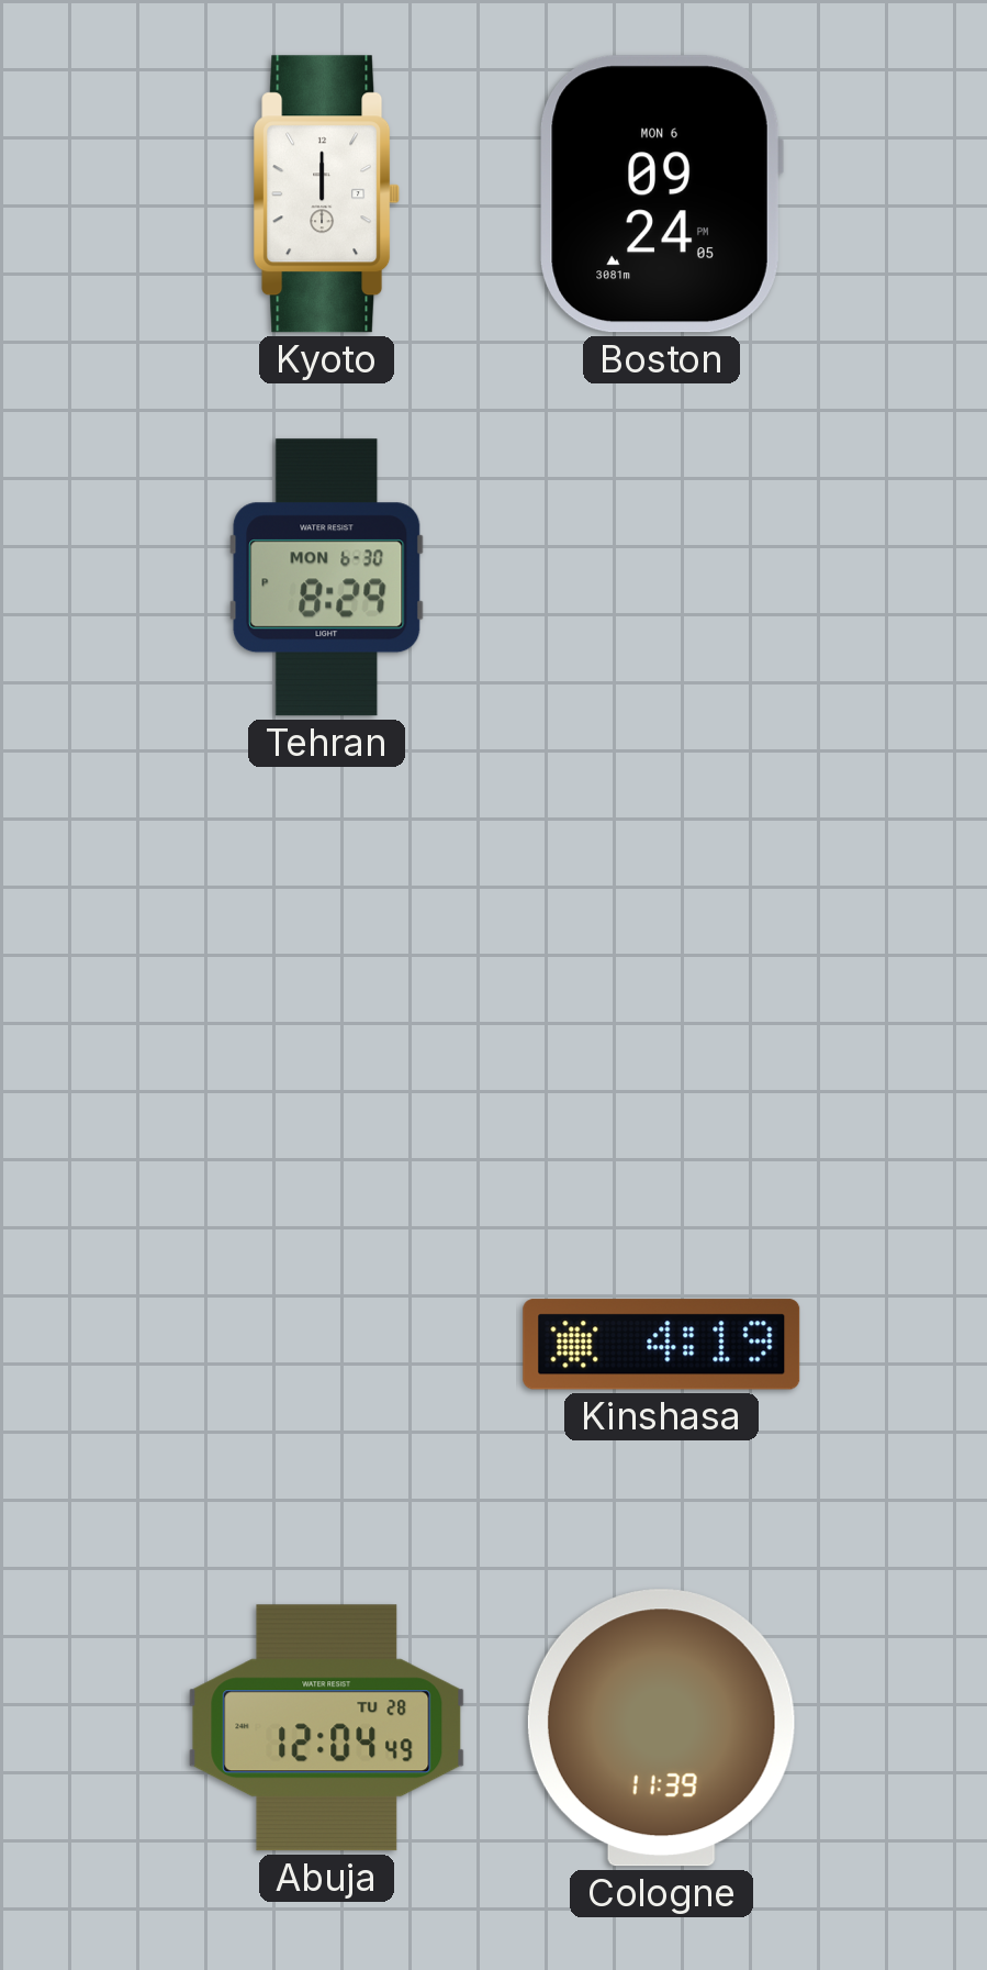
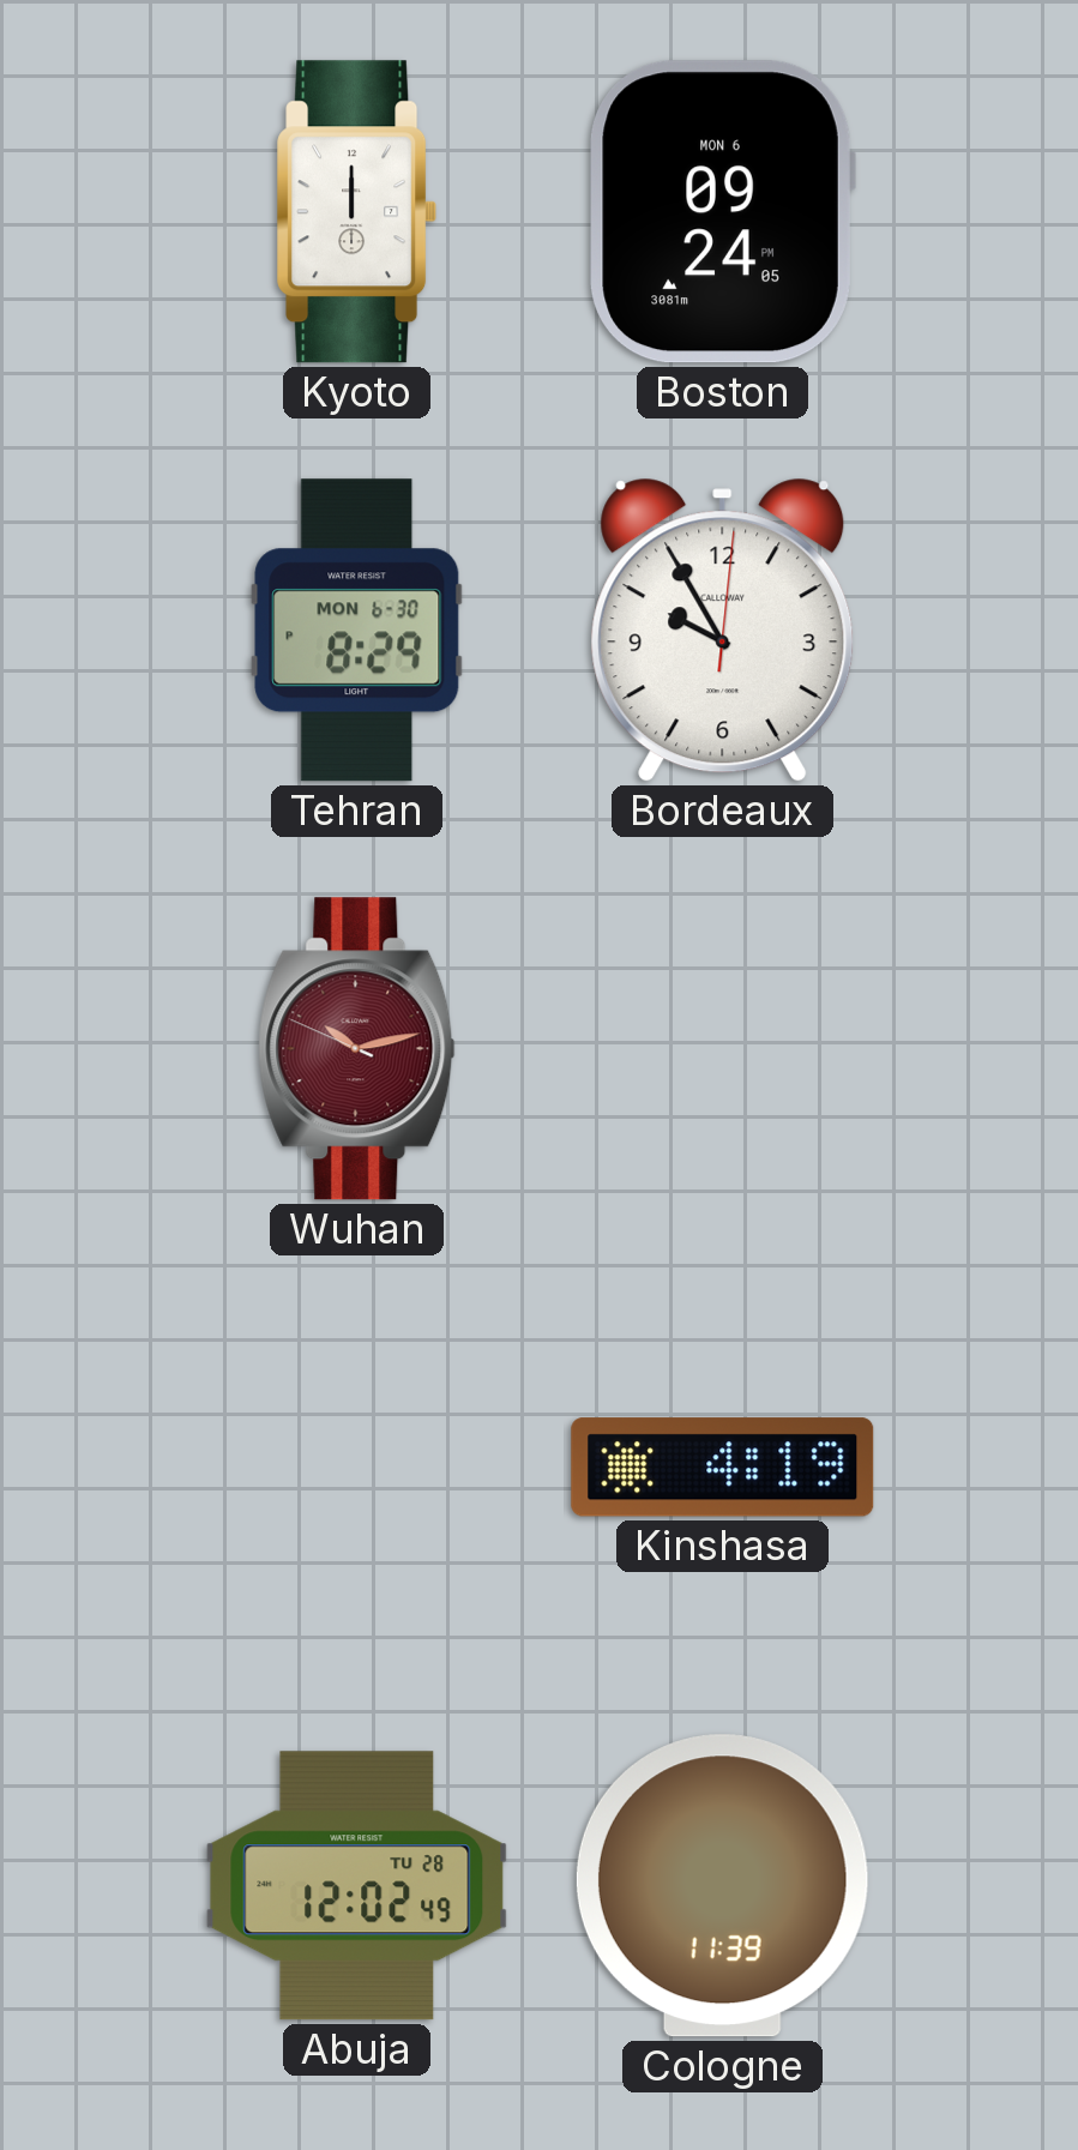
Bordeaux: none -> 9:55 (723, 630)
Wuhan: none -> 10:12 (357, 1049)
Abuja: 12:04 -> 12:02 (357, 1886)
